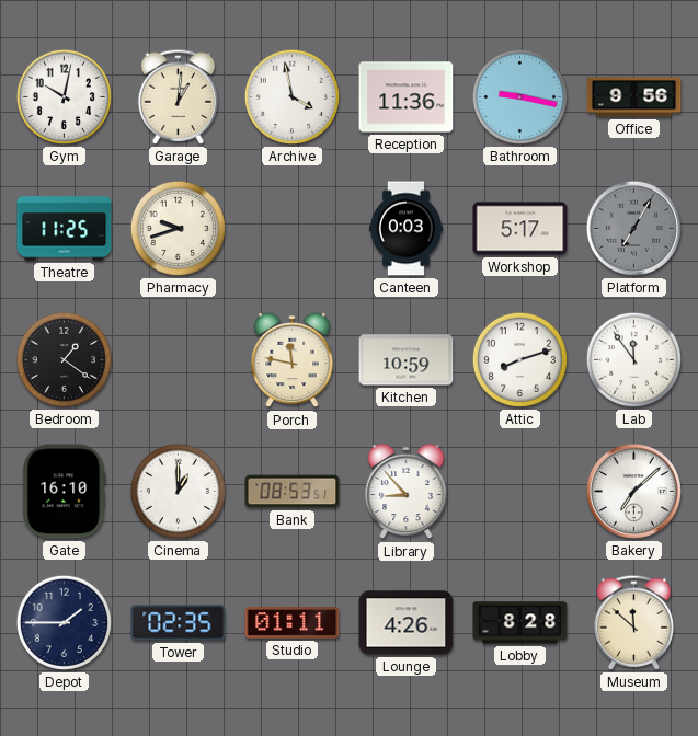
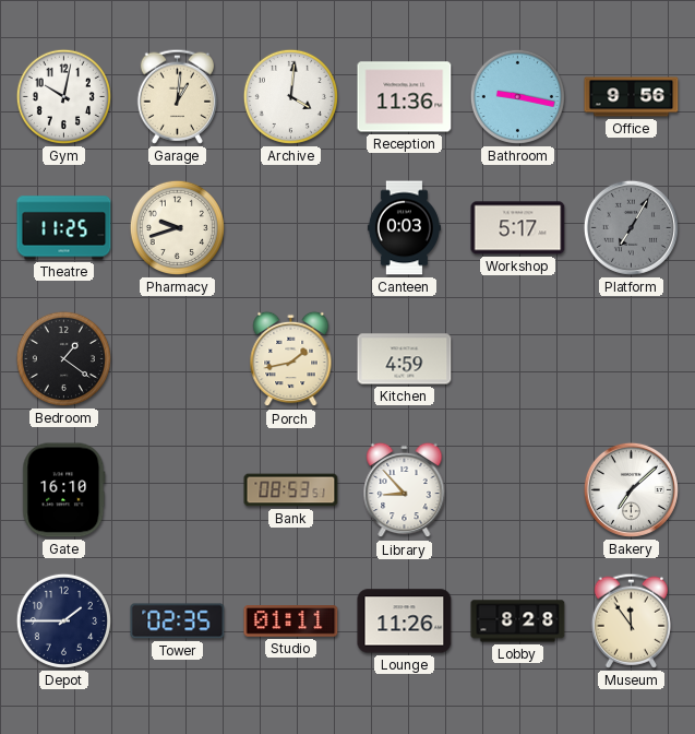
Archive: 3:58 -> 4:01 (290, 96)
Porch: 11:47 -> 1:43 (291, 359)
Kitchen: 10:59 -> 4:59 (405, 359)
Attic: 8:12 -> none (519, 359)
Lab: 11:54 -> none (633, 359)
Cinema: 1:00 -> none (178, 491)
Lounge: 4:26 -> 11:26 (405, 621)
Museum: 11:52 -> 11:54 (631, 620)
